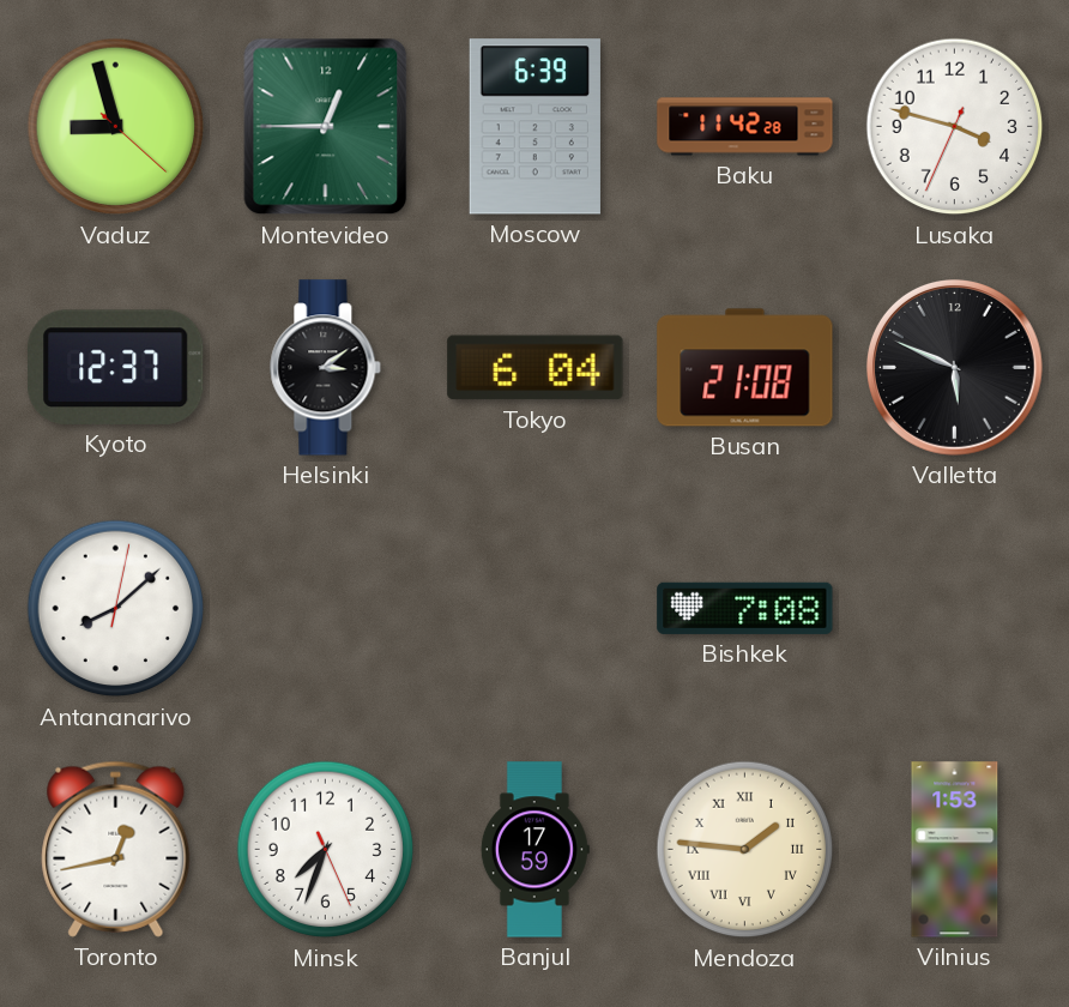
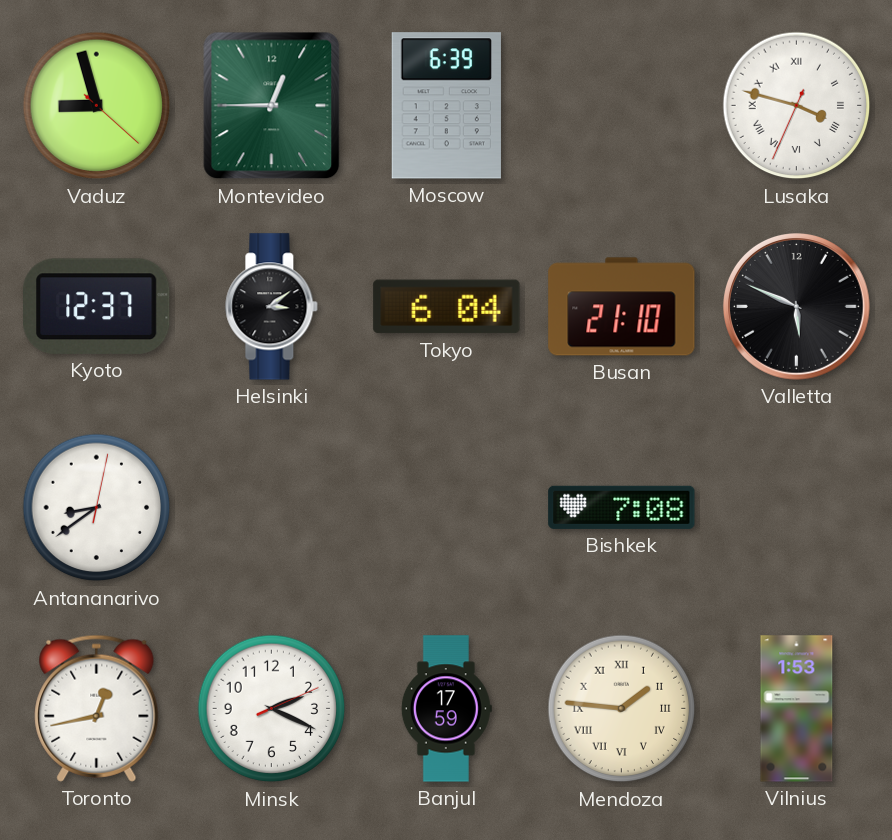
Baku: 11:42 -> none (745, 127)
Lusaka numerals: Arabic -> Roman (797, 106)
Busan: 21:08 -> 21:10 (622, 307)
Antananarivo: 8:08 -> 8:39 (97, 508)
Minsk: 7:33 -> 2:19 (272, 709)
